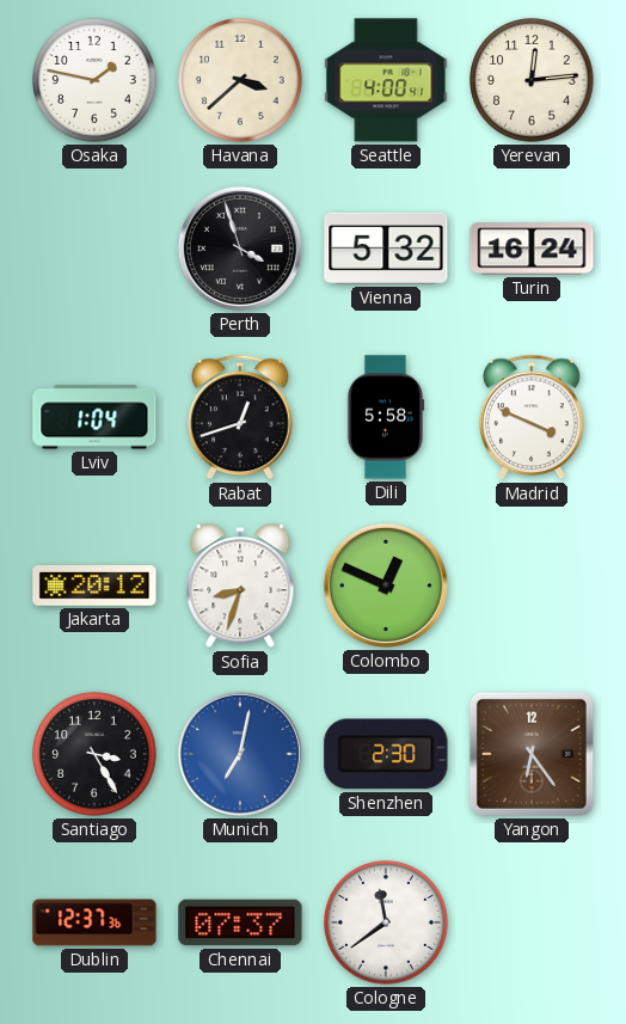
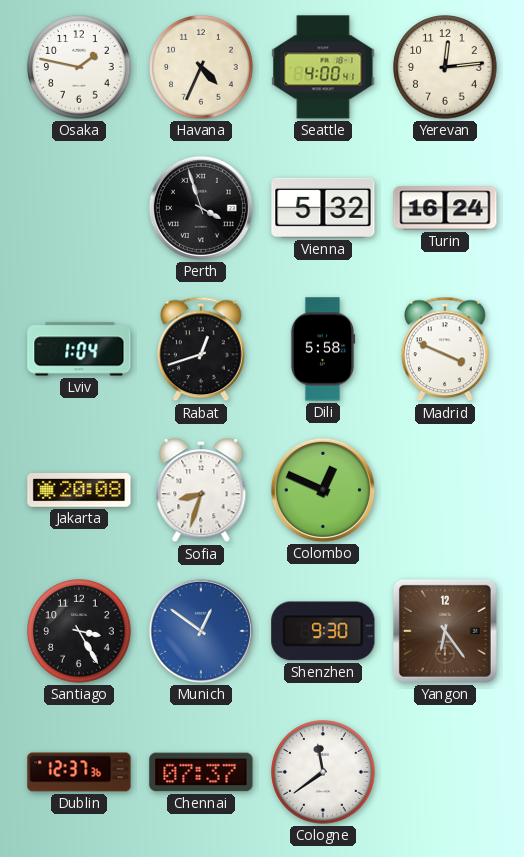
Havana: 3:38 -> 4:34 (201, 67)
Jakarta: 20:12 -> 20:08 (79, 491)
Munich: 7:02 -> 12:51 (201, 631)
Shenzhen: 2:30 -> 9:30 (323, 631)
